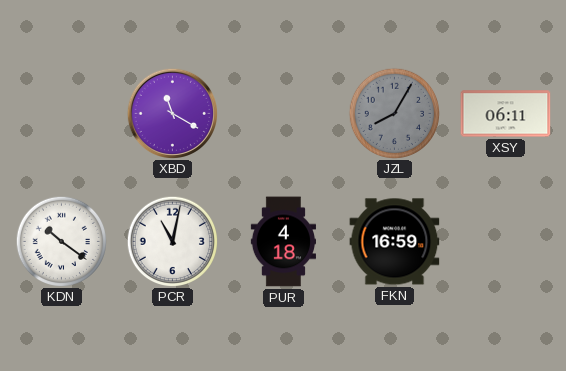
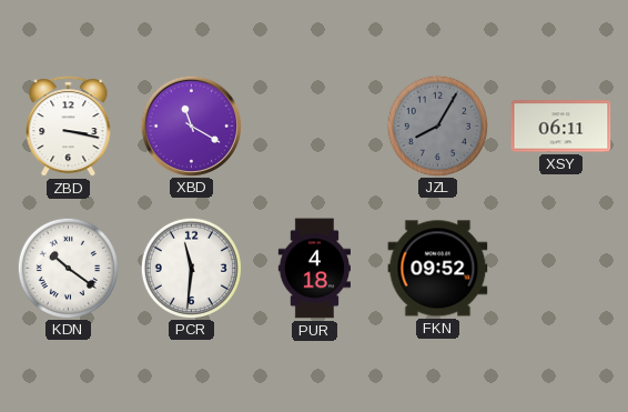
ZBD: none -> 3:17 (69, 127)
PCR: 11:02 -> 11:31 (191, 268)
FKN: 16:59 -> 09:52 (438, 269)
